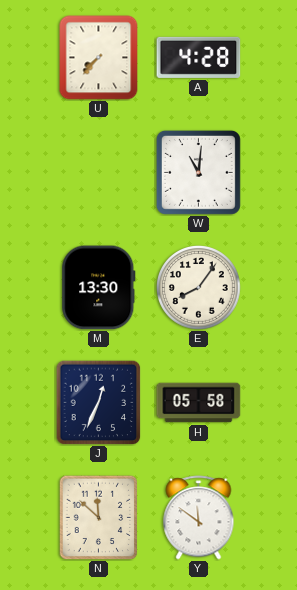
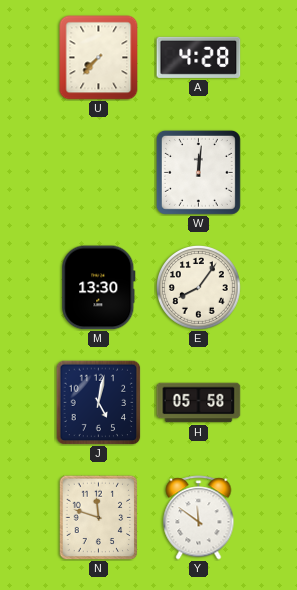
W: 11:01 -> 12:01 (198, 172)
J: 12:34 -> 5:02 (98, 402)
N: 11:52 -> 11:48 (99, 517)
